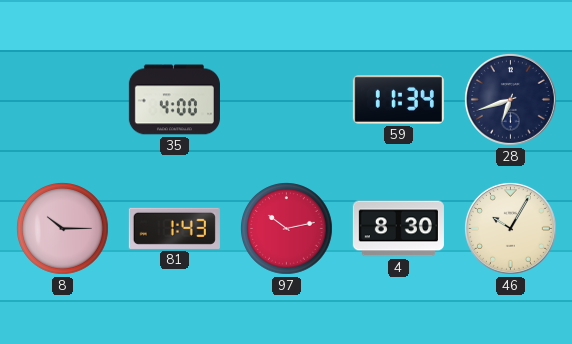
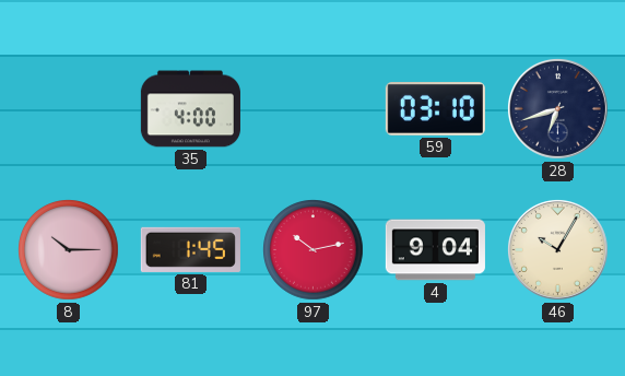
59: 11:34 -> 03:10 (435, 109)
81: 1:43 -> 1:45 (190, 249)
4: 8:30 -> 9:04 (435, 250)
